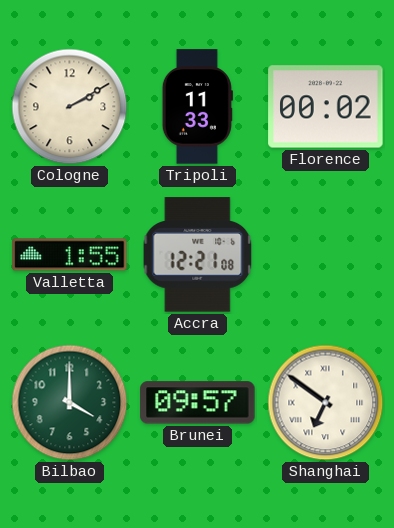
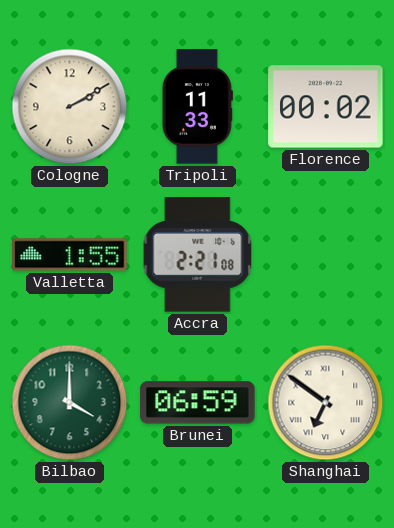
Accra: 12:21 -> 2:21 (198, 255)
Brunei: 09:57 -> 06:59 (198, 403)
